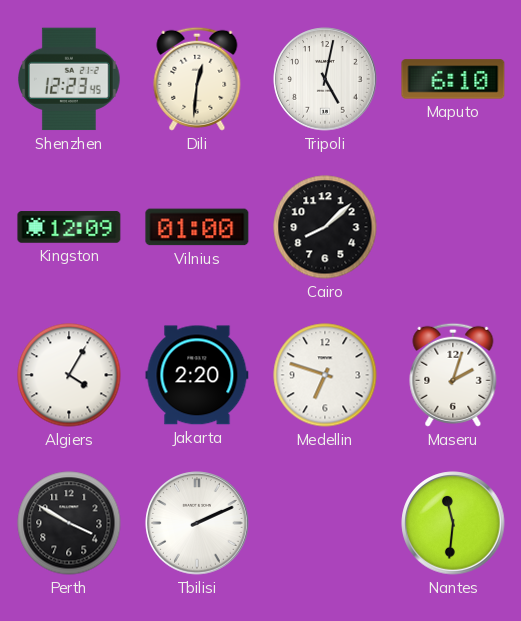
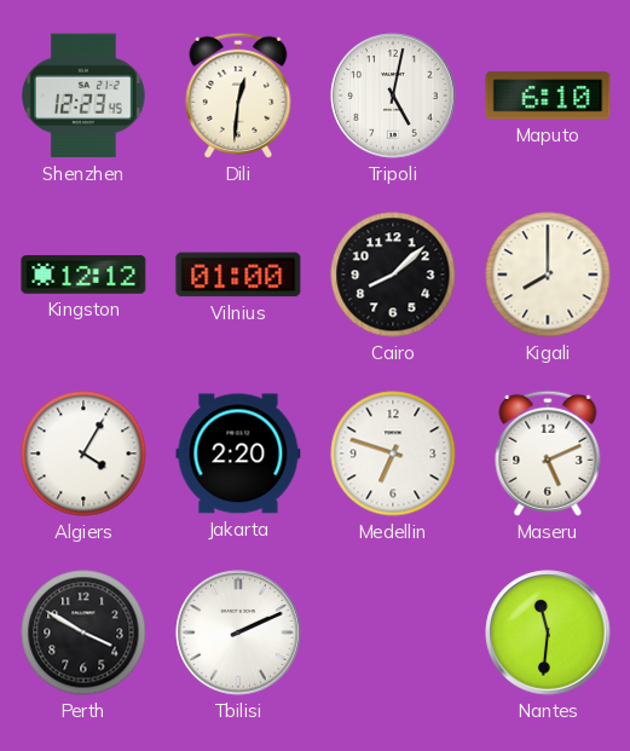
Kingston: 12:09 -> 12:12 (83, 275)
Kigali: none -> 8:00 (548, 275)
Maseru: 2:03 -> 5:11 (548, 454)
